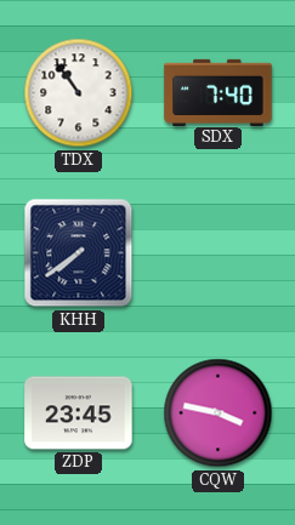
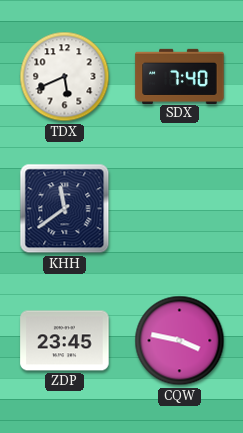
TDX: 10:54 -> 5:41 (65, 77)
KHH: 7:39 -> 11:39 (65, 209)
